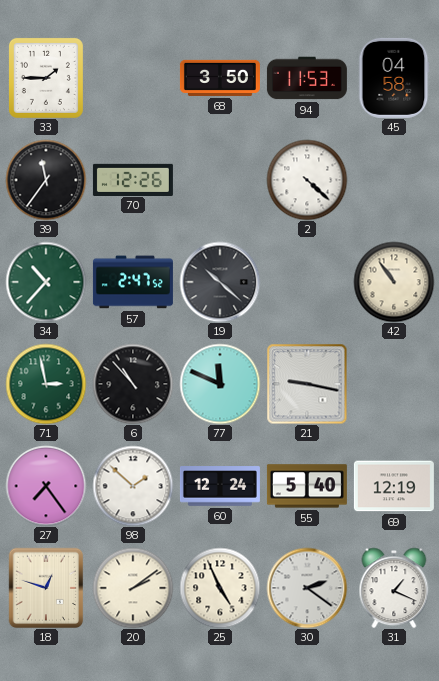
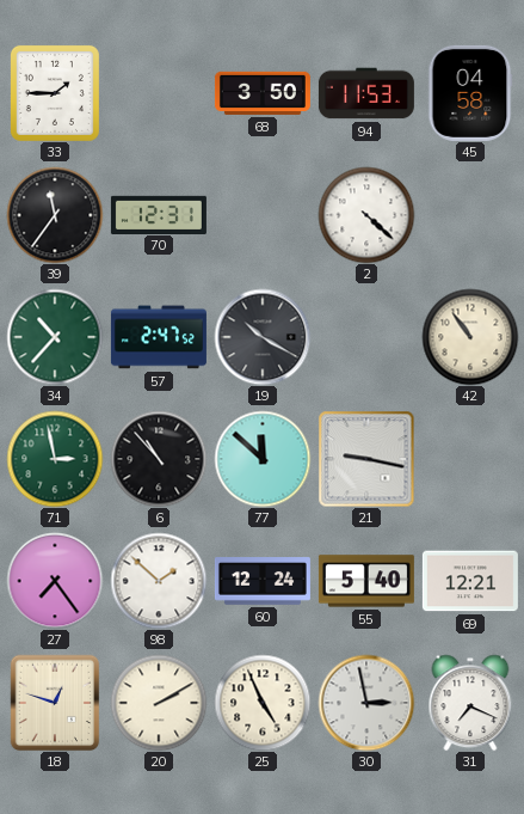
70: 12:26 -> 12:31 (159, 214)
19: 10:22 -> 10:20 (263, 337)
77: 11:49 -> 11:52 (263, 459)
69: 12:19 -> 12:21 (470, 581)
20: 2:09 -> 2:10 (159, 703)
30: 2:21 -> 2:58 (366, 703)
31: 1:19 -> 7:19 (470, 703)
